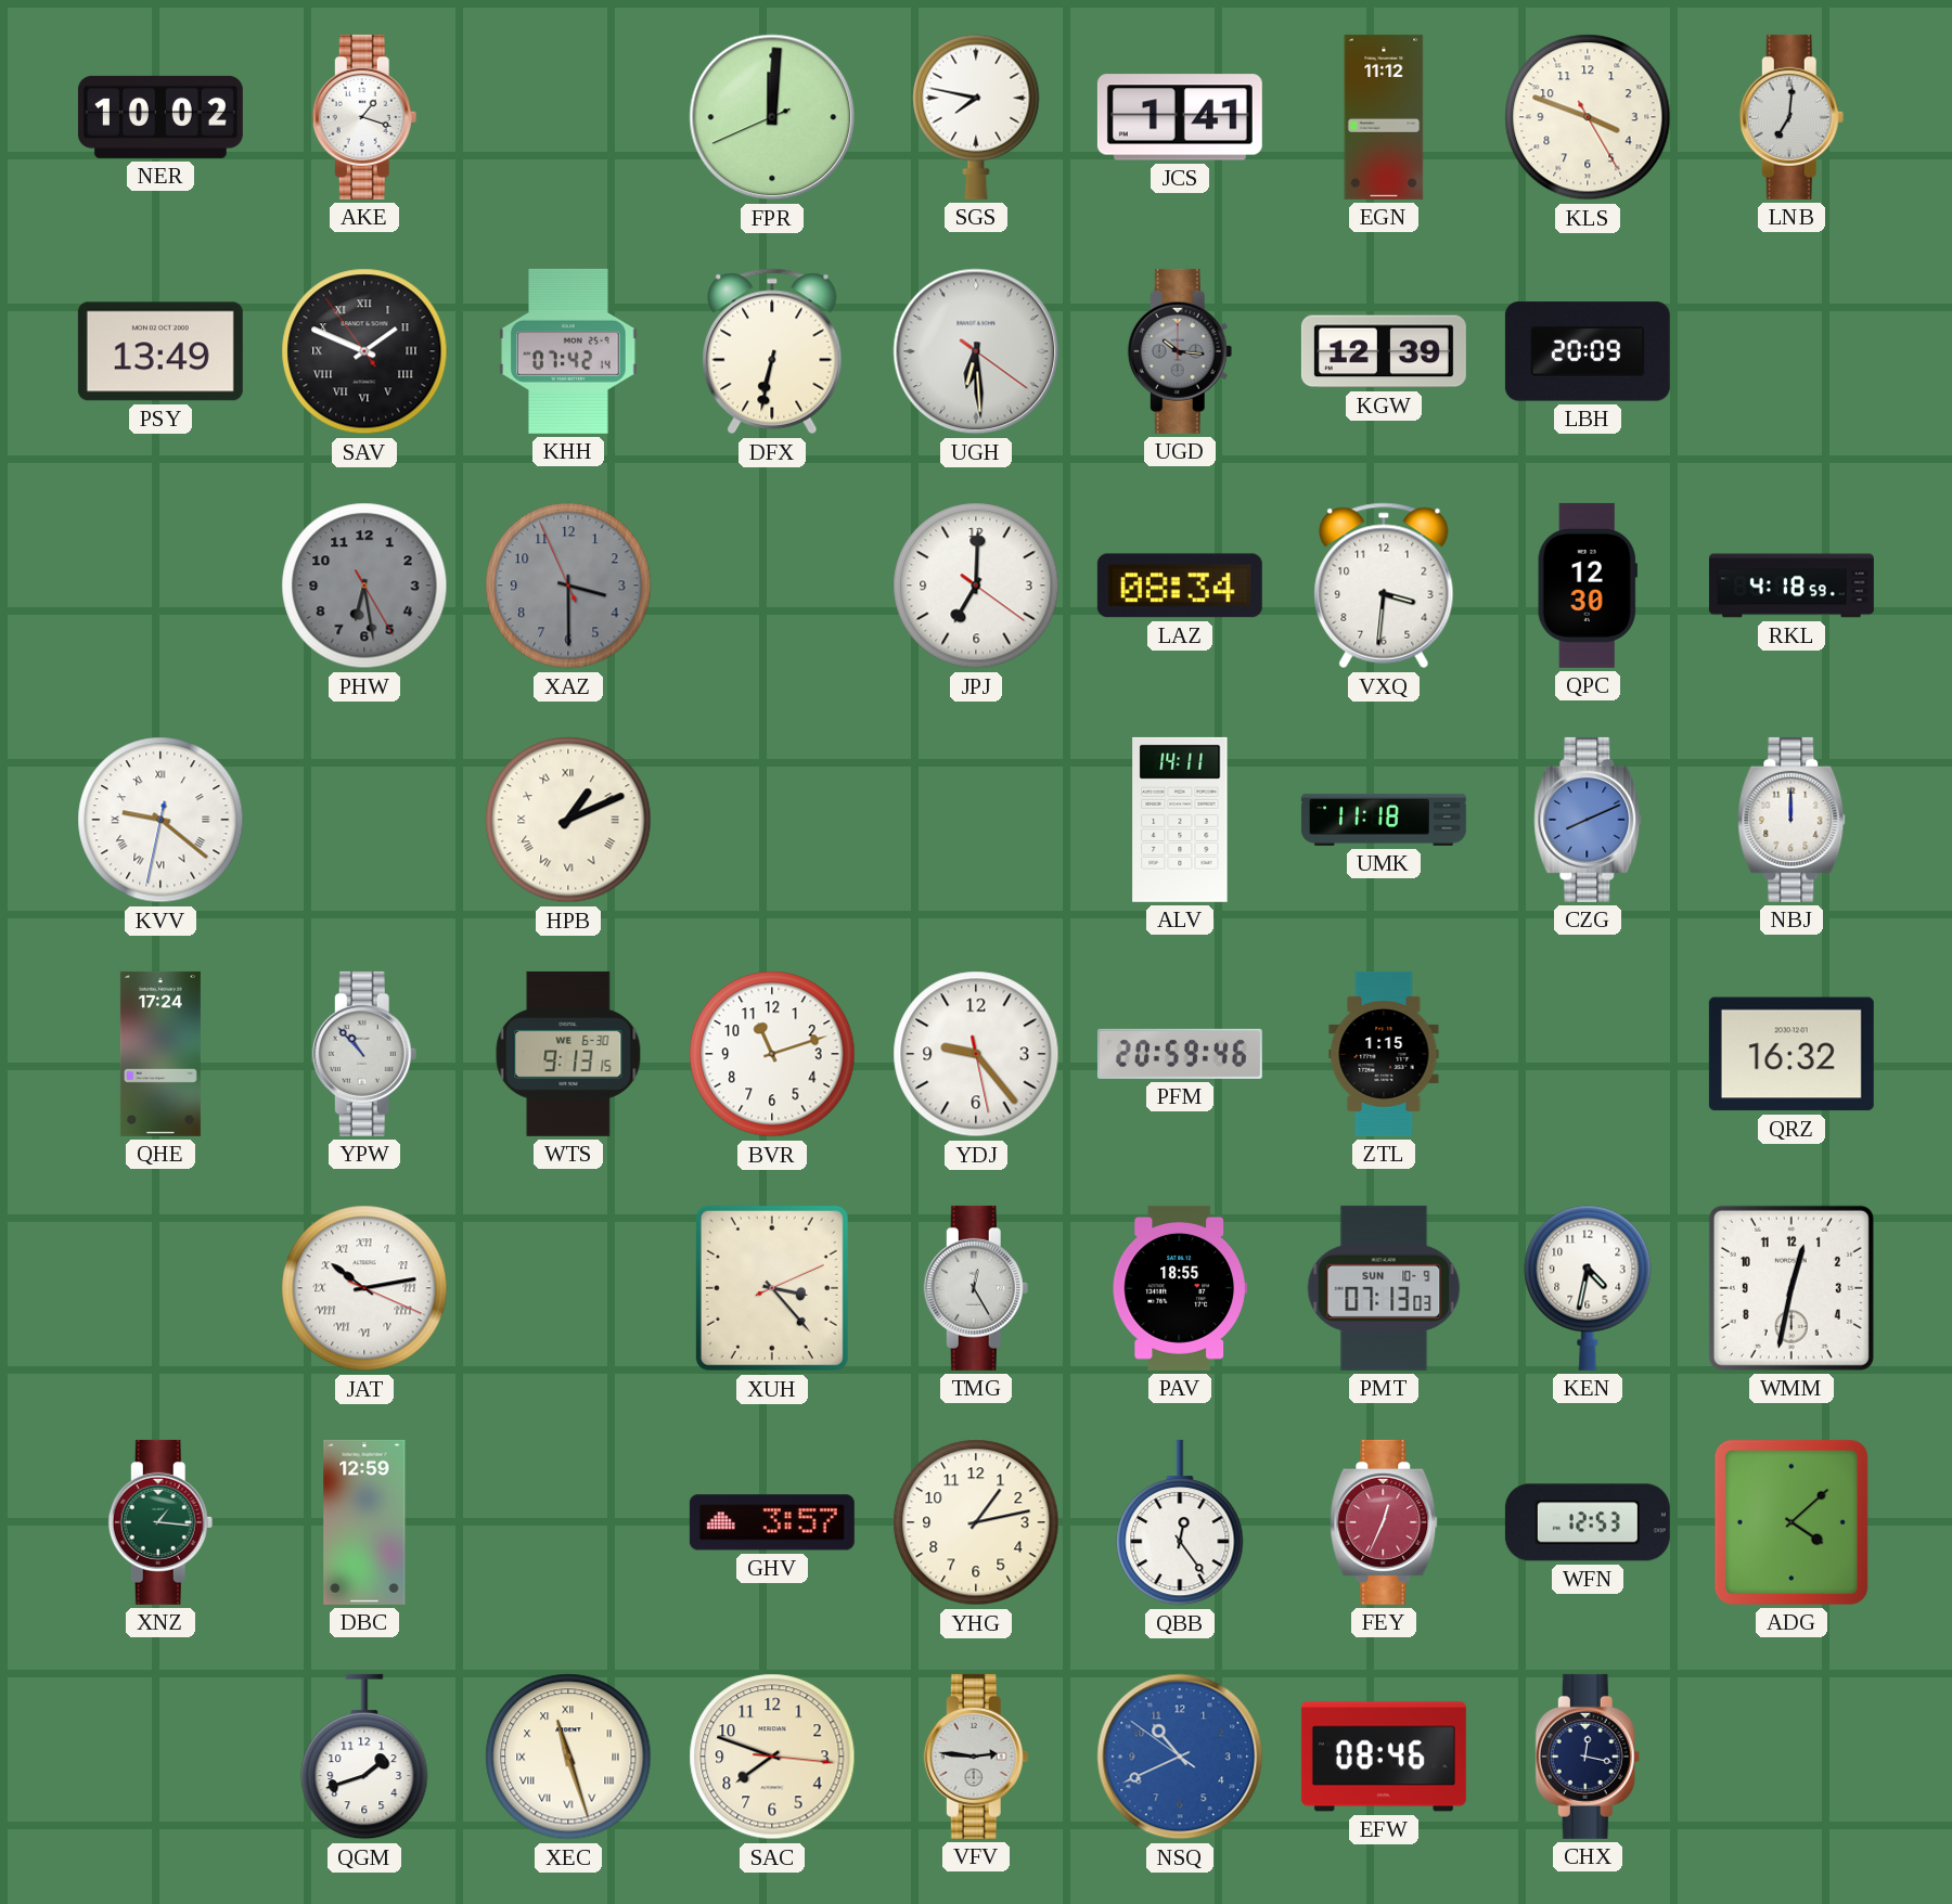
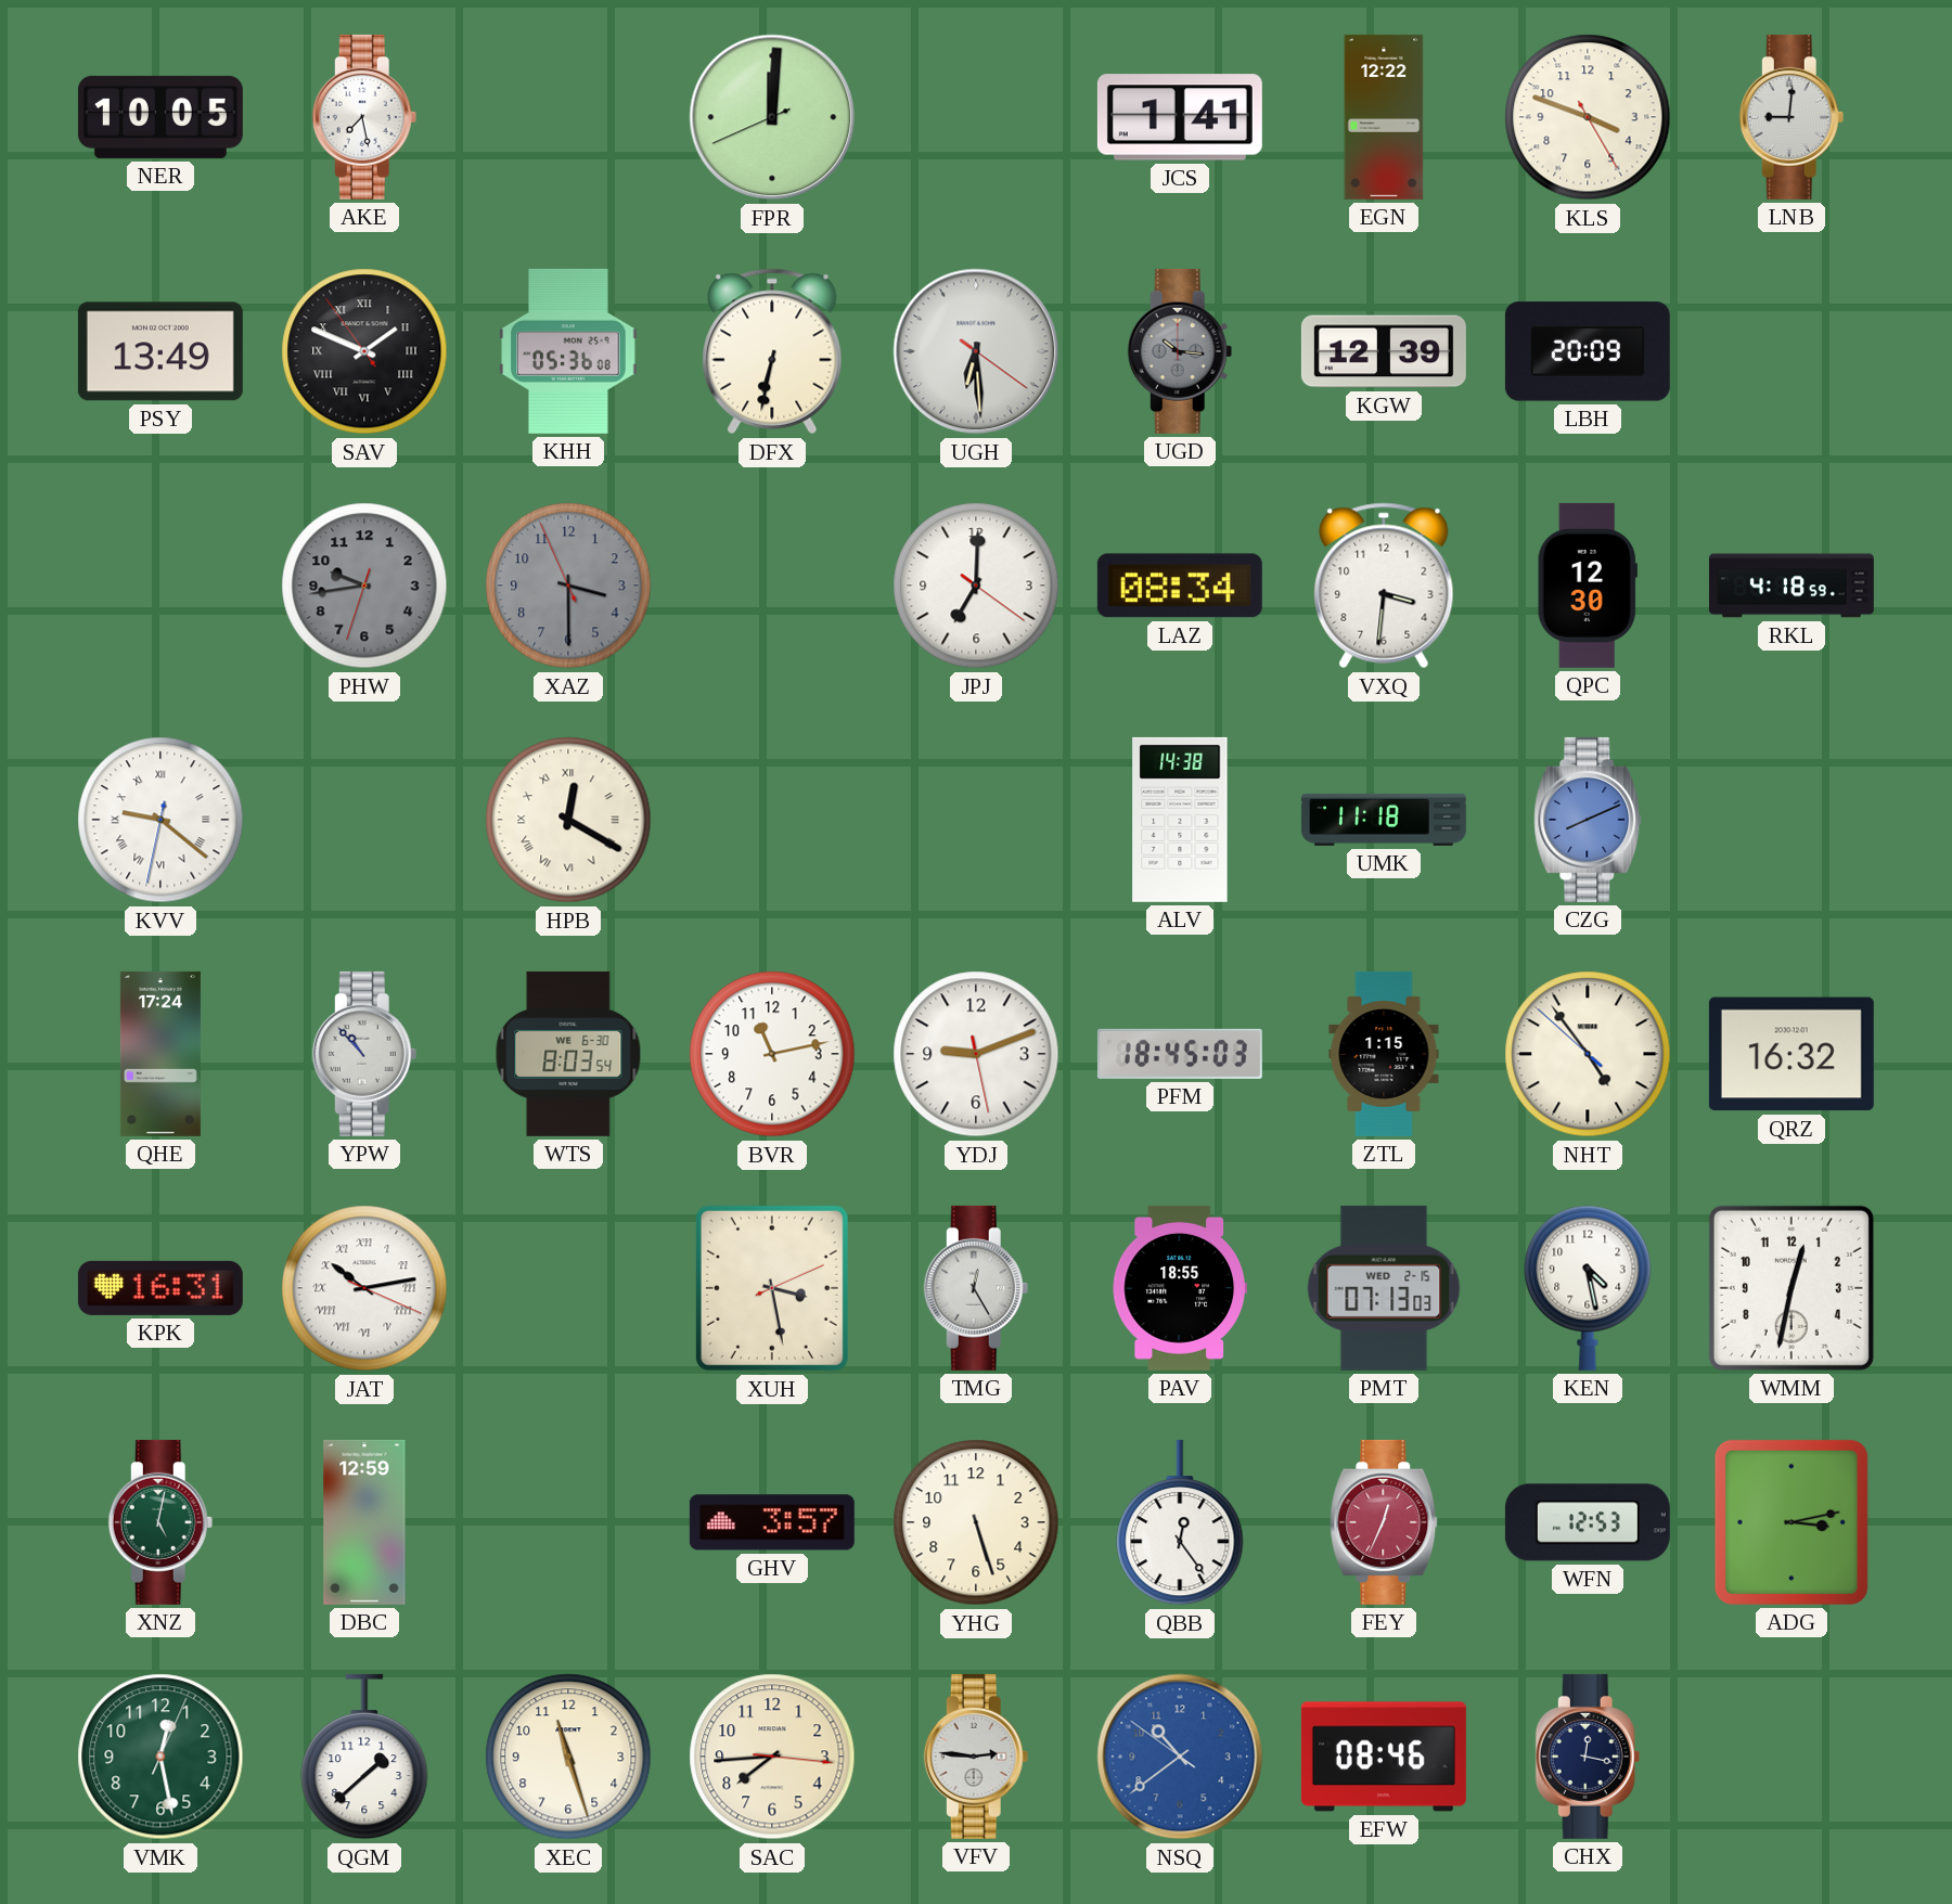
NER: 10:02 -> 10:05 (160, 117)
AKE: 1:18 -> 7:28 (364, 117)
SGS: 7:47 -> none (976, 117)
EGN: 11:12 -> 12:22 (1384, 117)
LNB: 7:01 -> 9:01 (1792, 117)
KHH: 07:42 -> 05:36 (568, 351)
PHW: 6:28 -> 9:43 (364, 586)
HPB: 1:11 -> 12:20 (568, 820)
ALV: 14:11 -> 14:38 (1180, 820)
NBJ: 12:00 -> none (1792, 820)
WTS: 9:13 -> 8:03 (568, 1054)
BVR: 11:12 -> 11:13 (772, 1054)
YDJ: 9:23 -> 9:11 (976, 1054)
PFM: 20:59 -> 18:45 (1180, 1054)
NHT: none -> 4:53 (1588, 1054)
KPK: none -> 16:31 (160, 1288)
XUH: 3:23 -> 3:28 (772, 1288)
PMT date: SUN 10-9 -> WED 2-15 (1384, 1288)
KEN: 4:32 -> 4:28 (1588, 1288)
XNZ: 1:16 -> 5:02 (160, 1522)
YHG: 1:13 -> 5:27 (976, 1522)
ADG: 4:08 -> 3:13 (1792, 1522)
VMK: none -> 12:28 (160, 1757)
QGM: 1:42 -> 1:38 (364, 1757)
XEC numerals: Roman -> Arabic (568, 1757)
SAC: 7:48 -> 7:44 (772, 1757)
NSQ: 10:40 -> 10:38 (1180, 1757)
